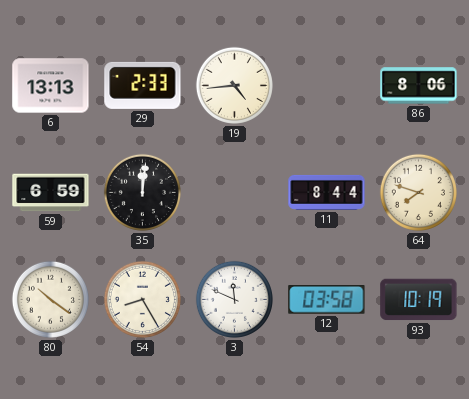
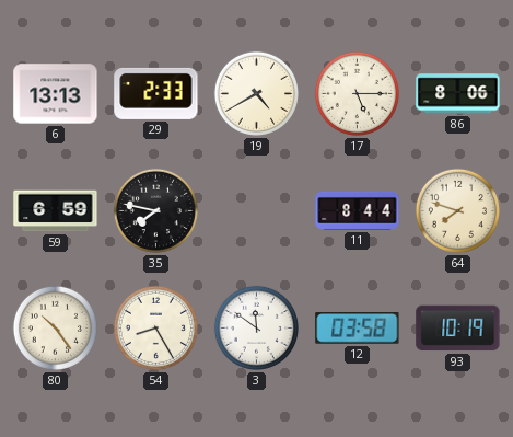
19: 4:44 -> 4:40 (256, 93)
17: none -> 5:15 (357, 93)
35: 12:01 -> 7:47 (155, 210)
80: 10:21 -> 10:24 (55, 327)
3: 11:49 -> 11:51 (256, 327)
